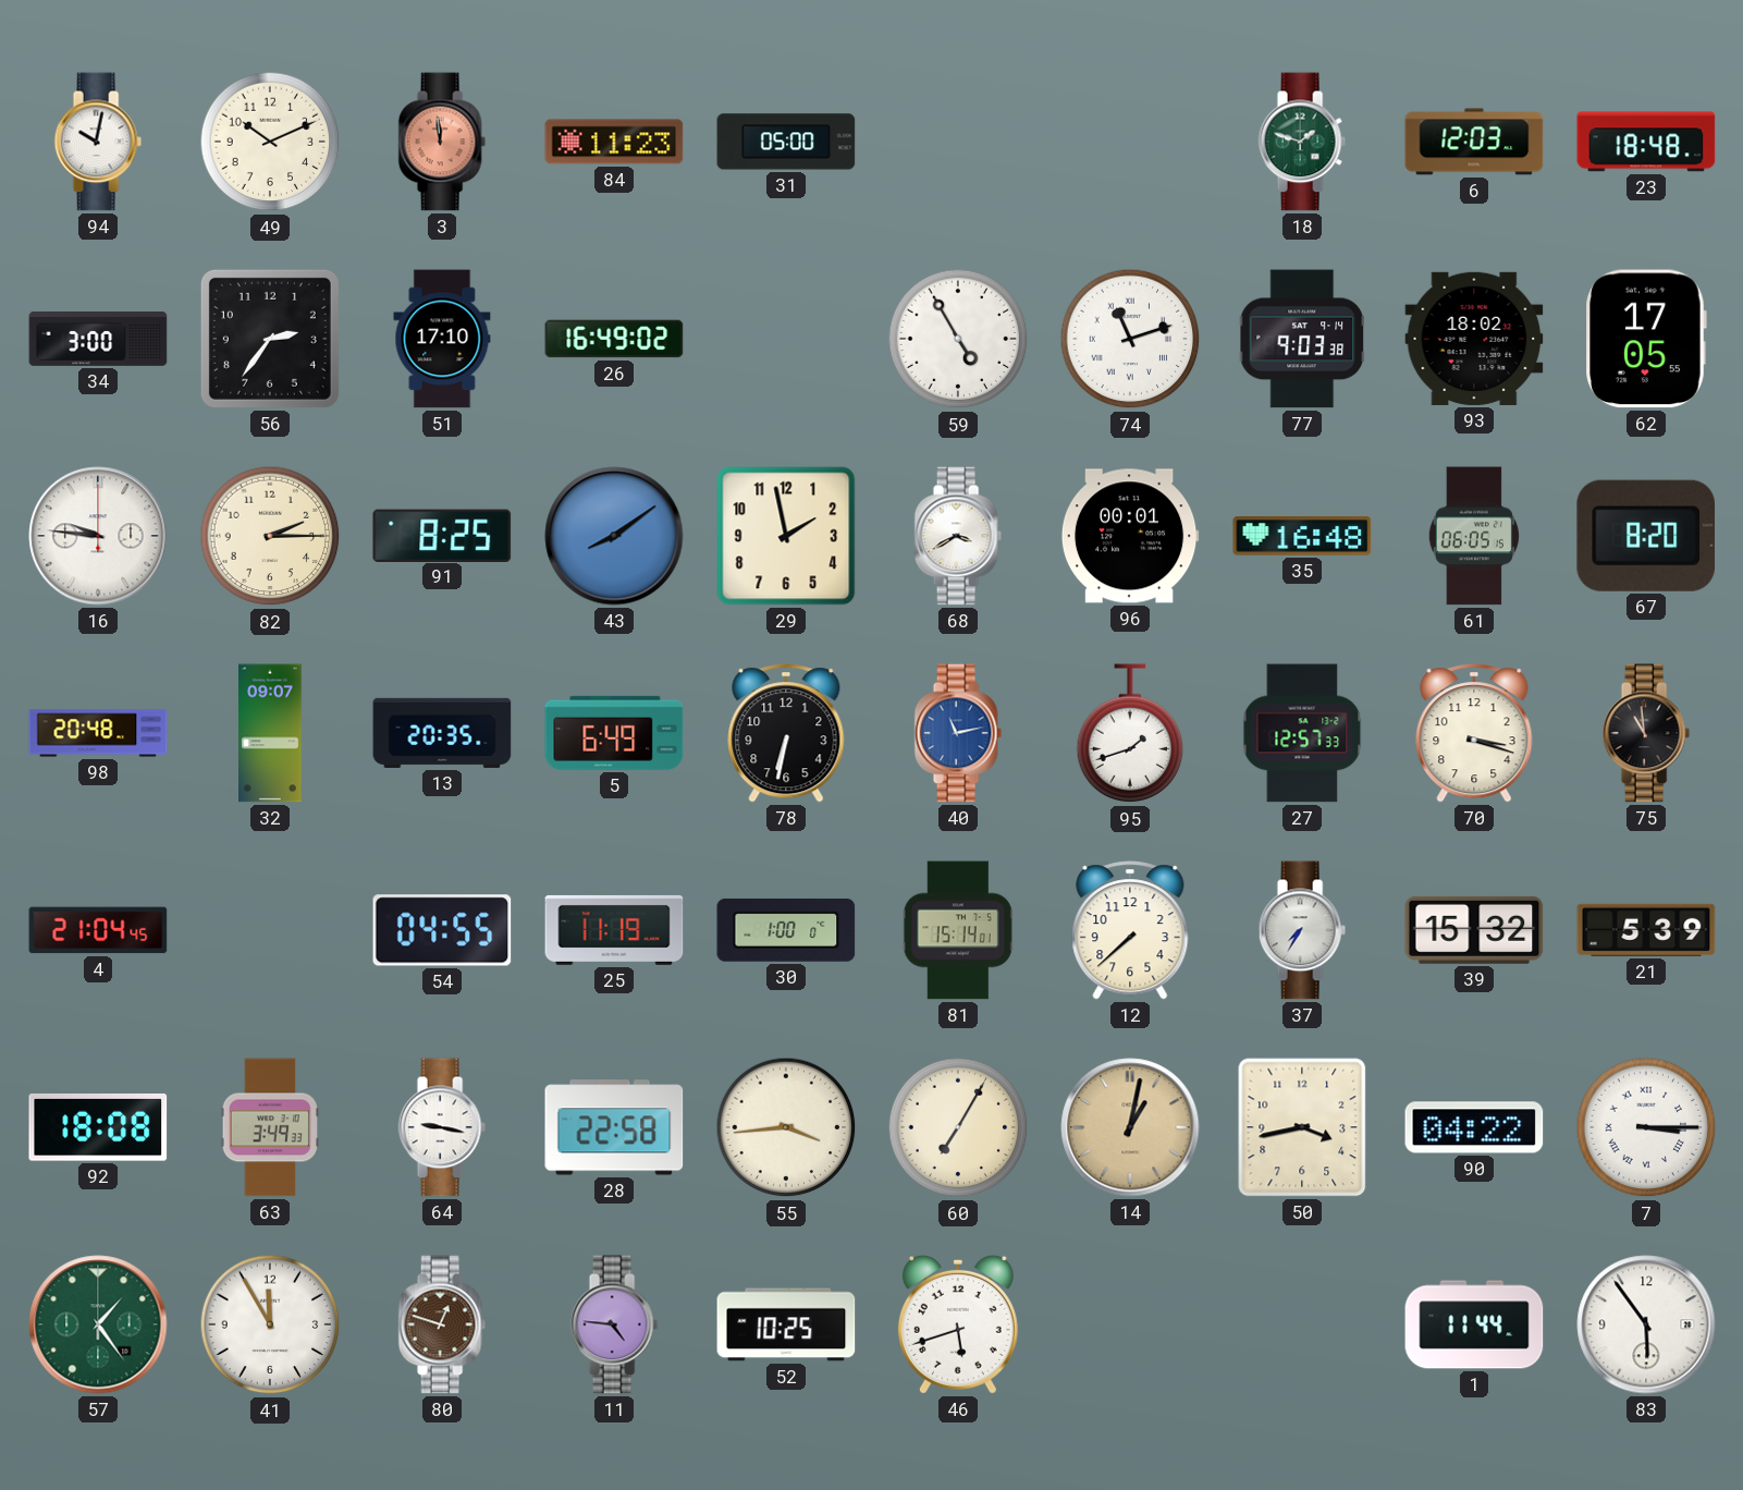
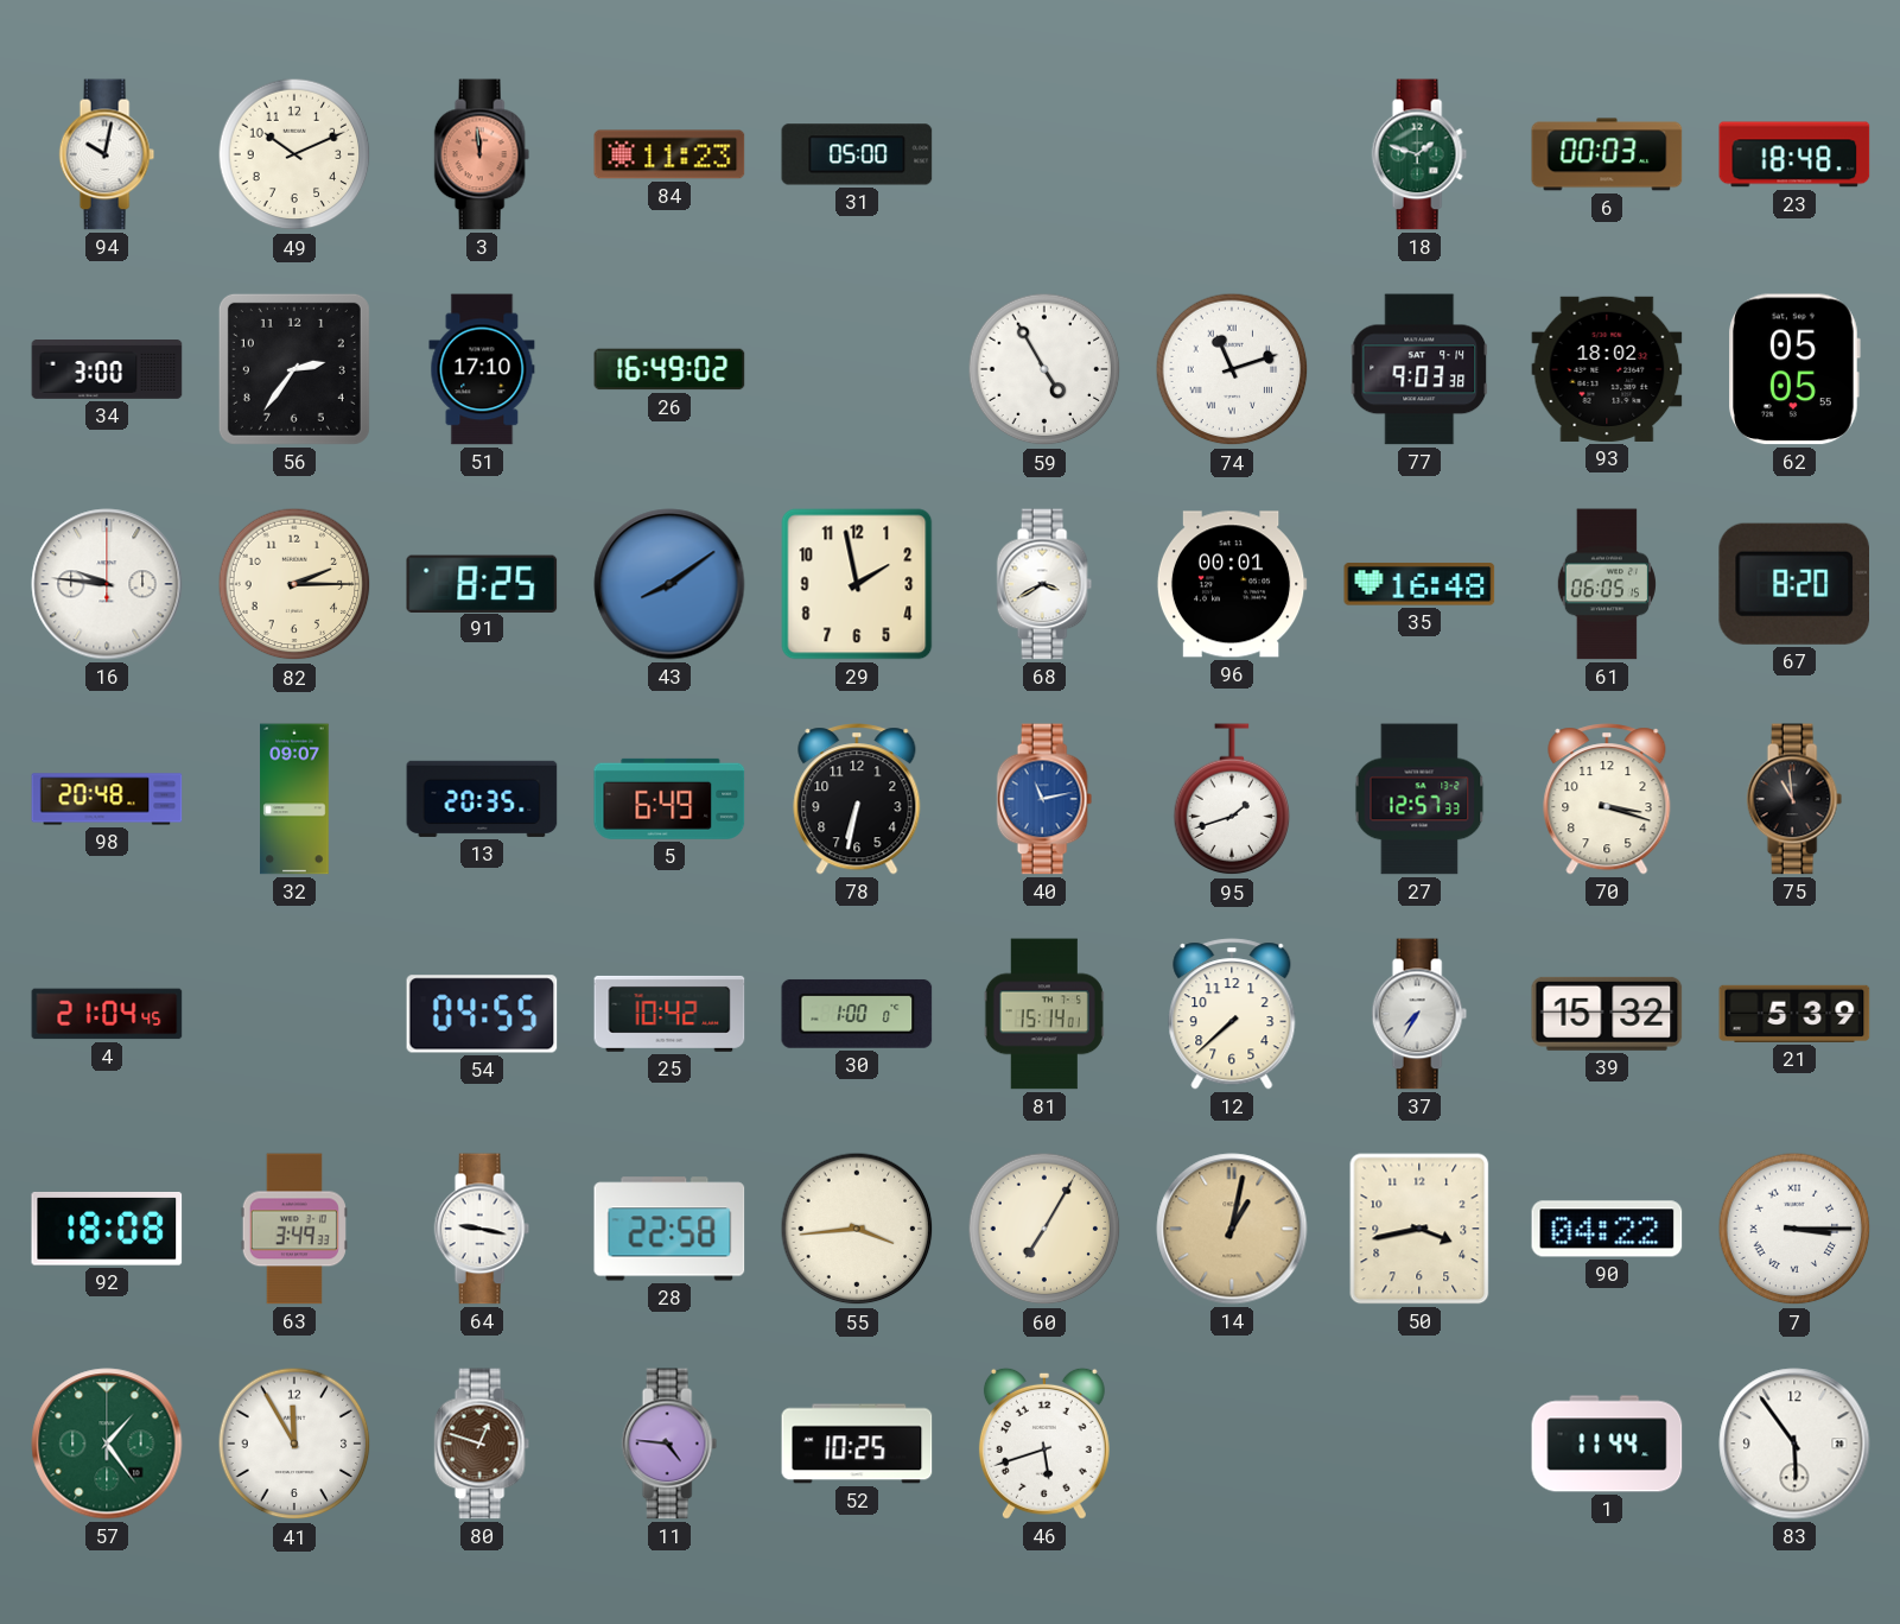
6: 12:03 -> 00:03 (1607, 154)
62: 17:05 -> 05:05 (1794, 369)
25: 11:19 -> 10:42 (669, 1014)
